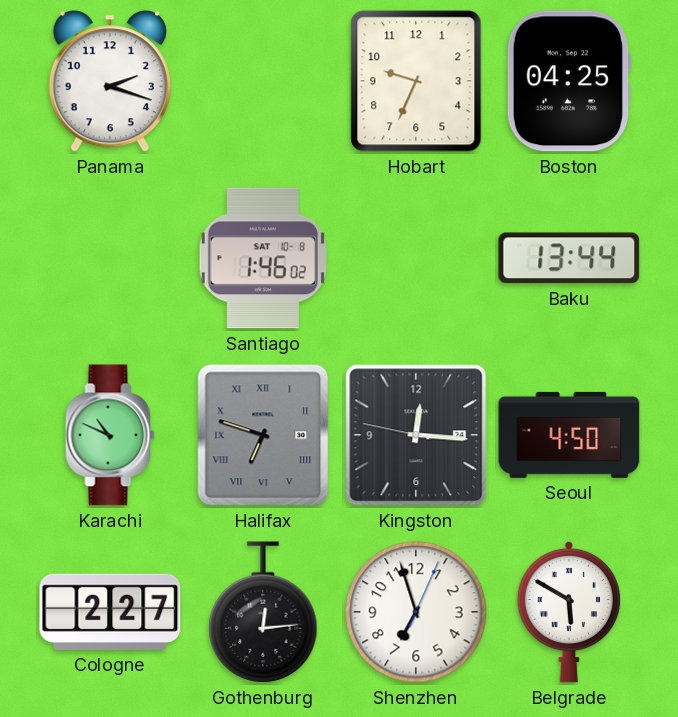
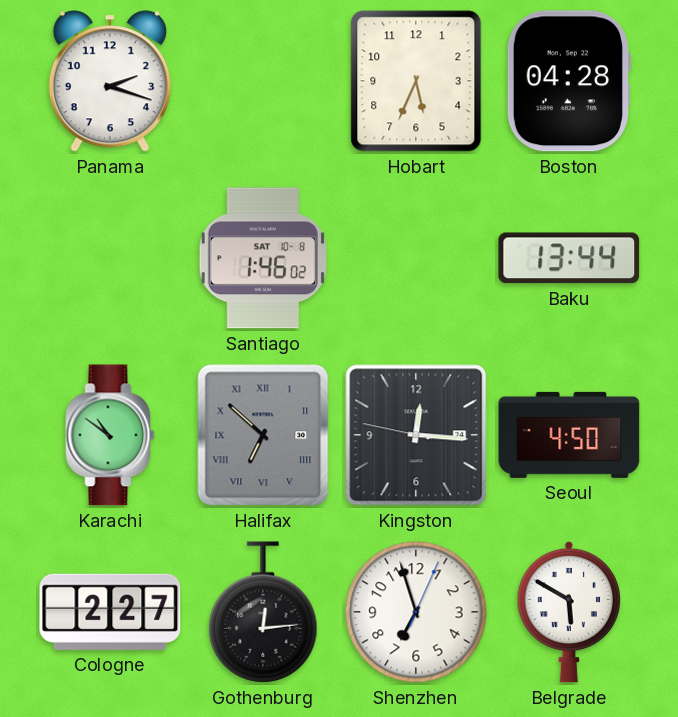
Hobart: 9:34 -> 5:34 (416, 81)
Boston: 04:25 -> 04:28 (568, 81)
Karachi: 10:49 -> 10:51 (110, 435)
Halifax: 6:48 -> 6:52 (263, 435)
